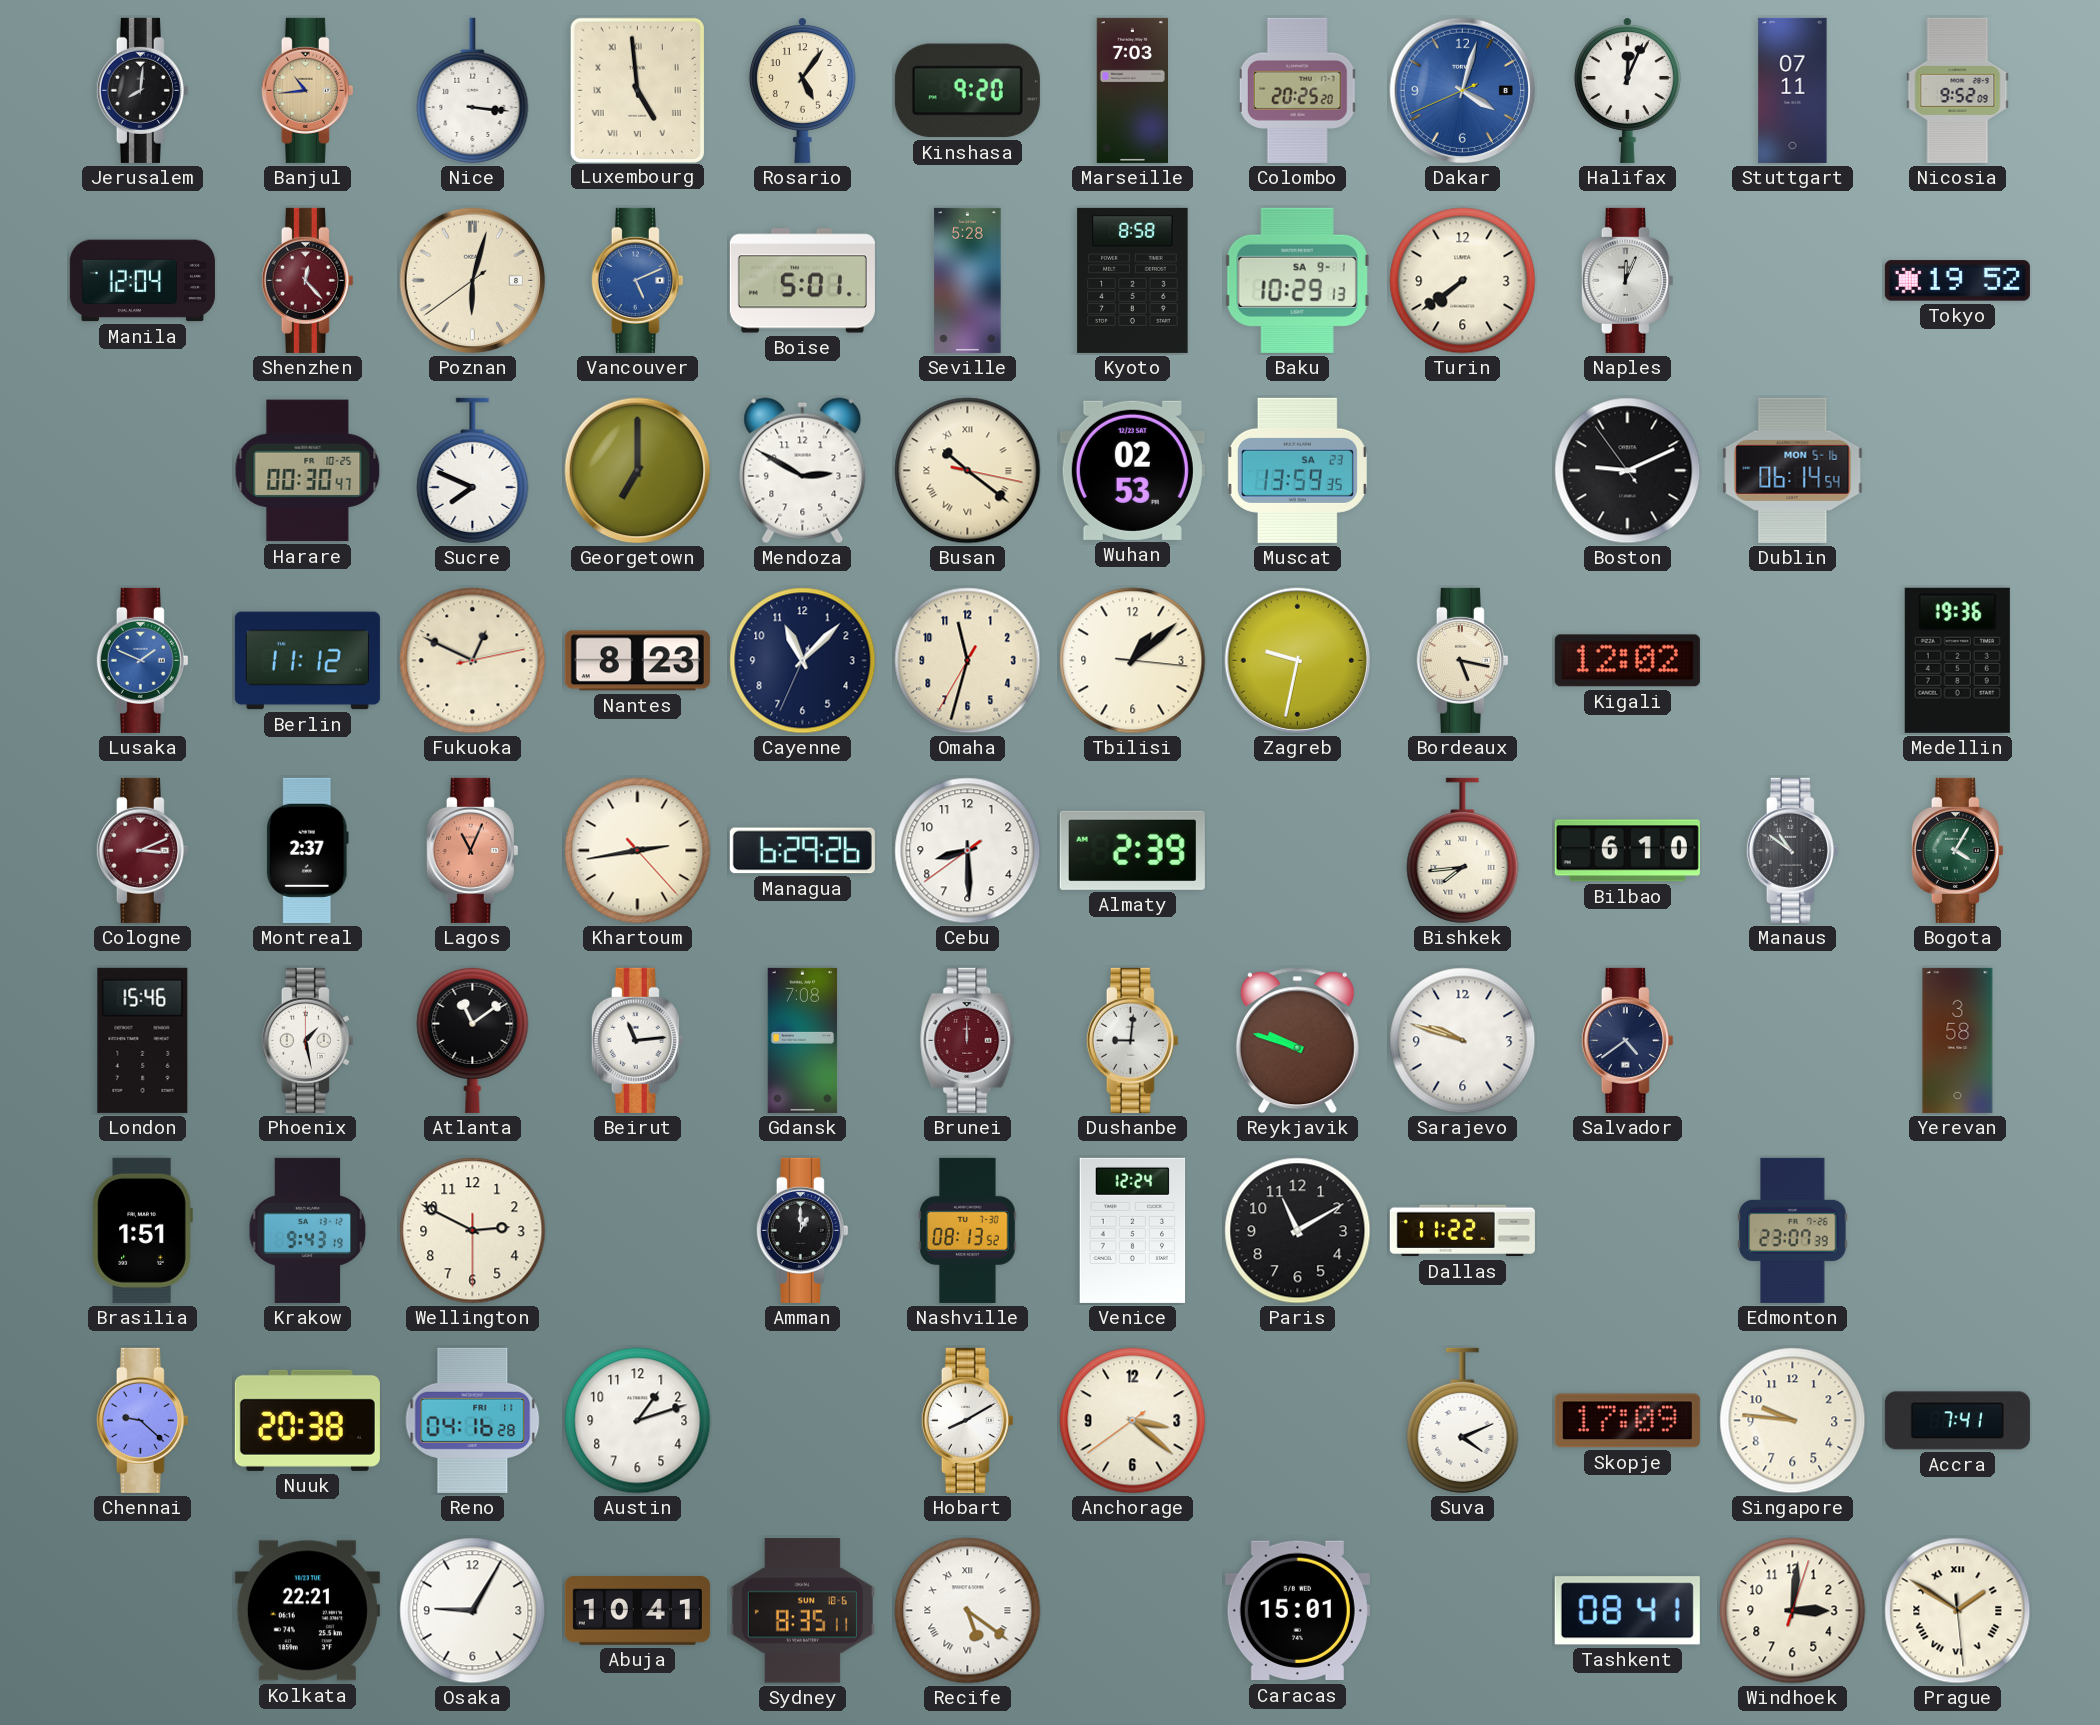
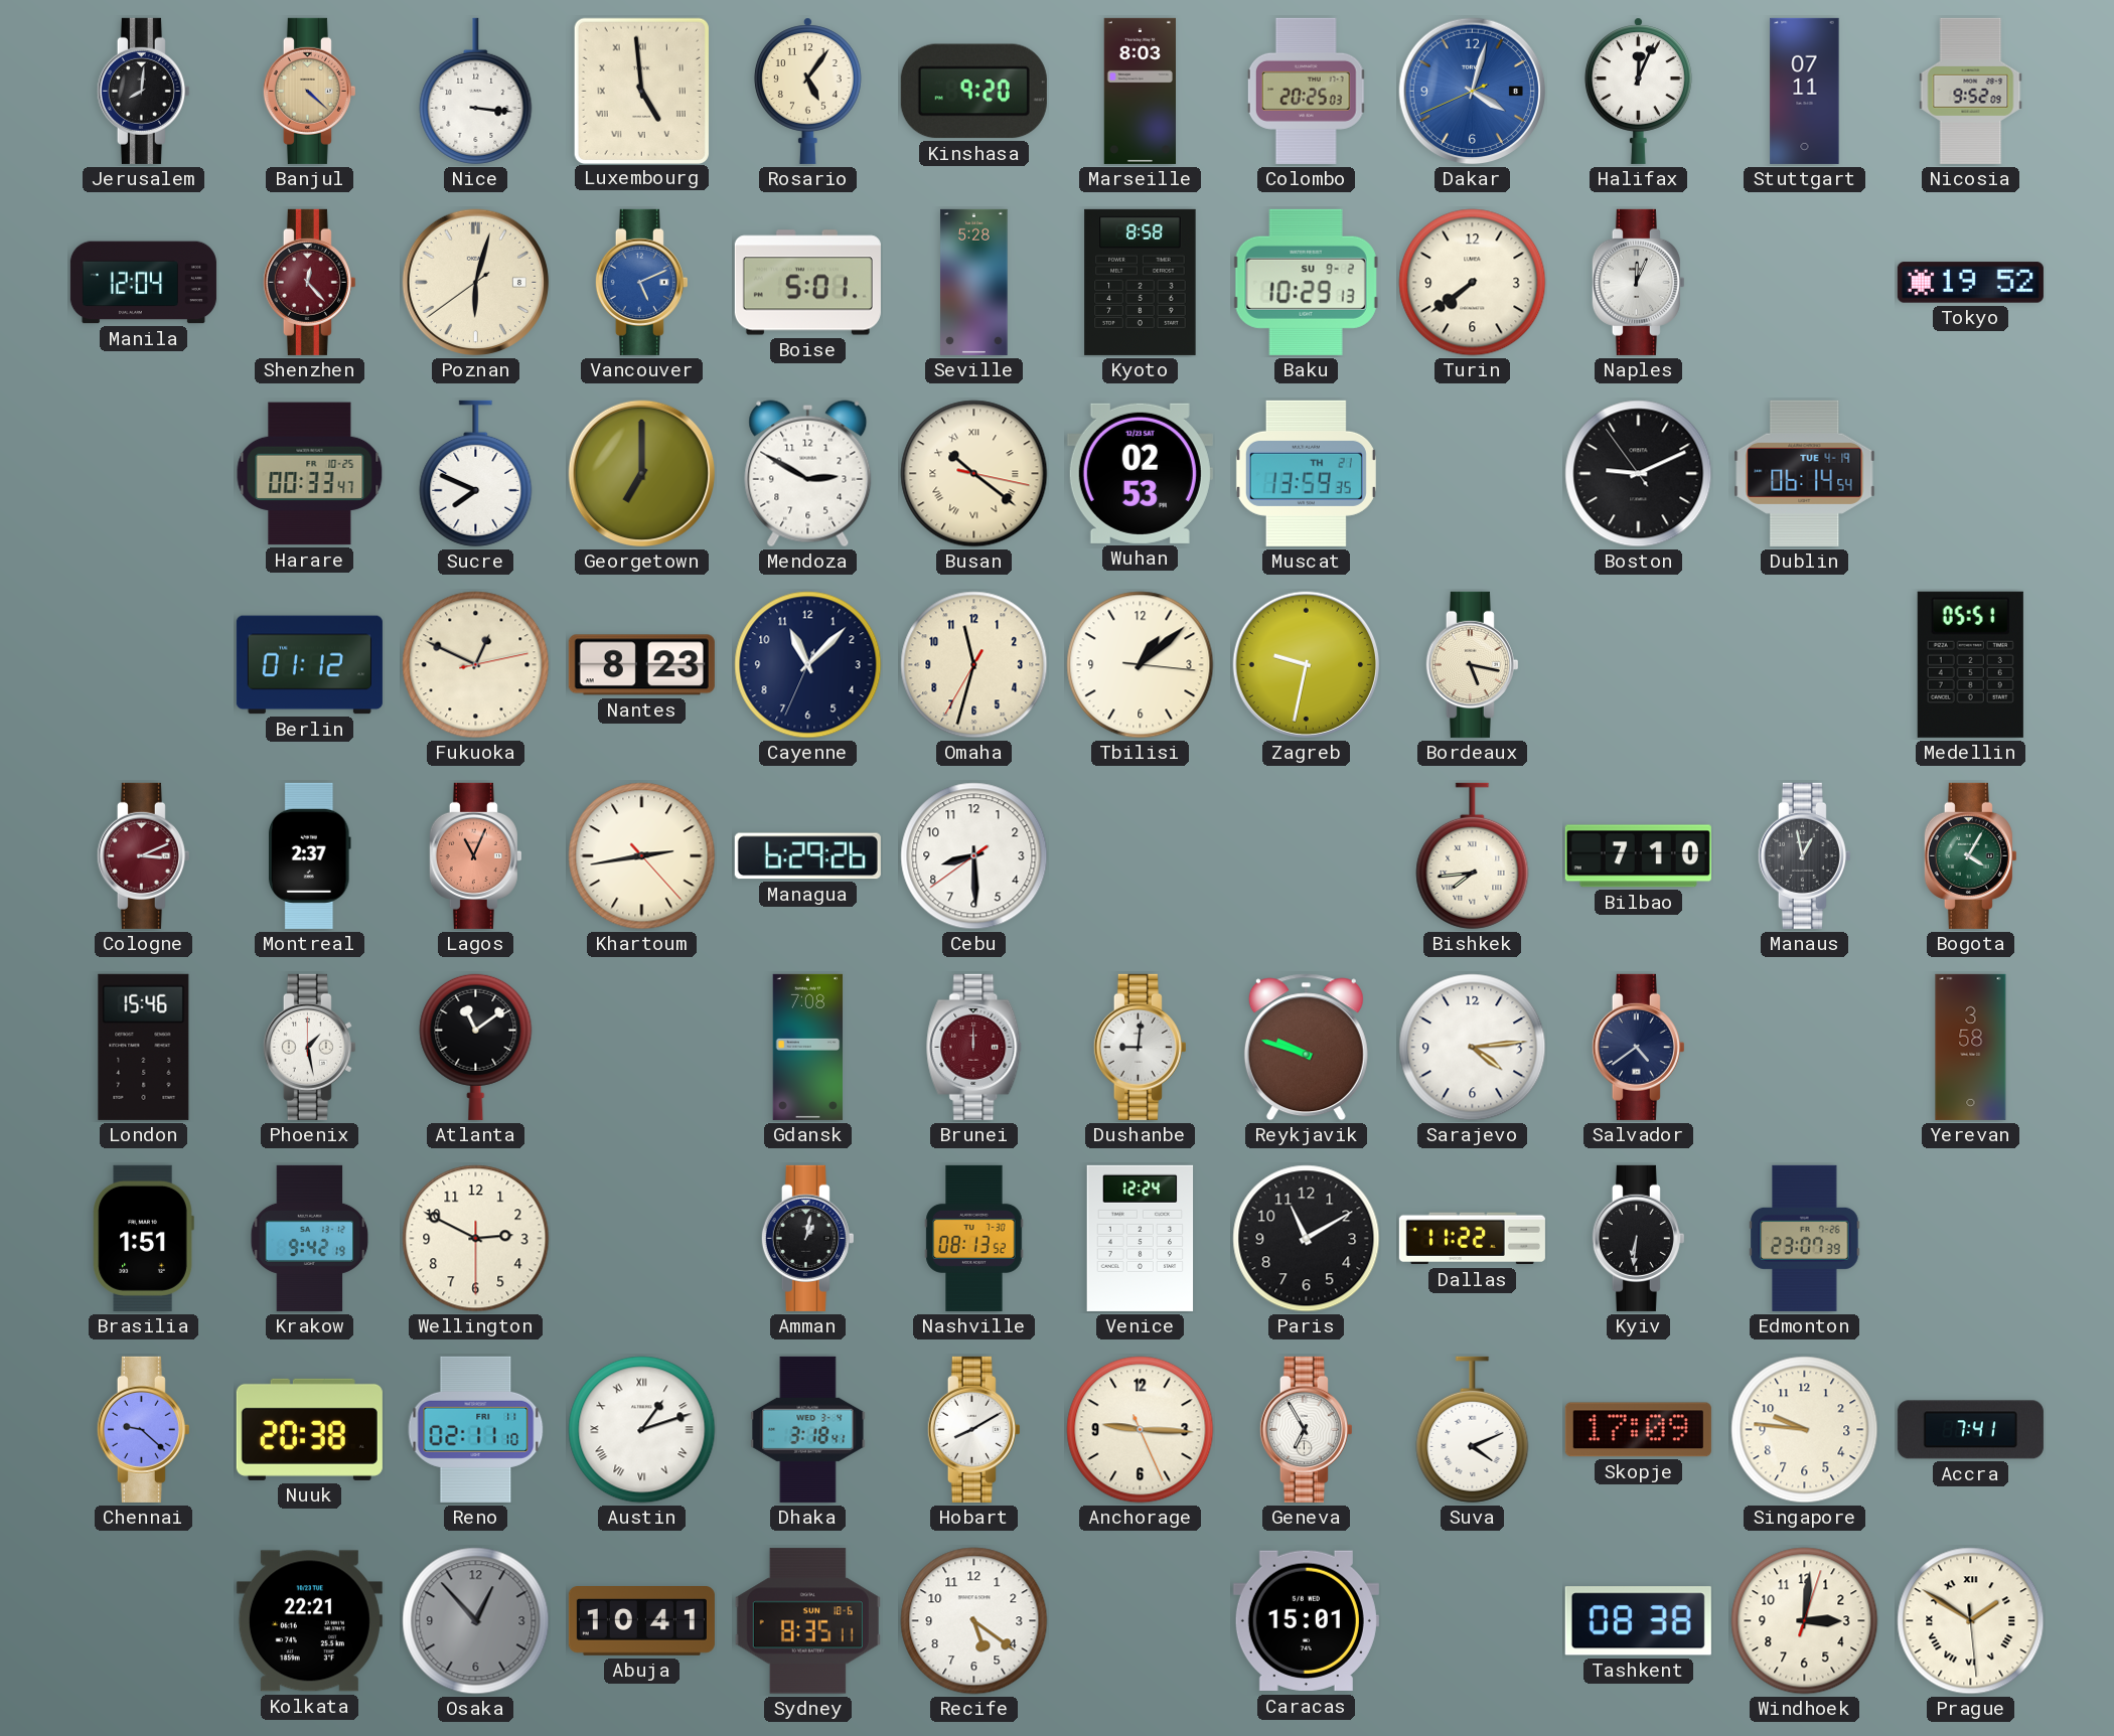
Banjul: 10:44 -> 4:22 (309, 91)
Marseille: 7:03 -> 8:03 (1140, 91)
Colombo: 20:25:20 -> 20:25:03 (1307, 91)
Baku date: SA 9-1 -> SU 9-2 (1306, 282)
Harare: 00:30 -> 00:33 (310, 474)
Muscat date: SA 23 -> TH 21 (1306, 473)
Dublin date: MON 5-16 -> TUE 4-19 (1805, 473)
Lusaka: 1:49 -> none (142, 660)
Berlin: 11:12 -> 01:12 (309, 665)
Kigali: 12:02 -> none (1627, 661)
Medellin: 19:36 -> 05:51 (1970, 664)
Almaty: 2:39 -> none (1132, 850)
Bilbao: 6:10 -> 7:10 (1638, 856)
Manaus: 10:51 -> 12:58 (1804, 855)
Beirut: 11:14 -> none (637, 1040)
Sarajevo: 9:48 -> 4:14 (1473, 1048)
Krakow: 9:43 -> 9:42 (310, 1238)
Amman: 1:00 -> 1:02 (807, 1238)
Kyiv: none -> 6:31 (1638, 1238)
Reno: 04:16 -> 02:11 (476, 1429)
Austin numerals: Arabic -> Roman (642, 1430)
Dhaka: none -> 3:18 (808, 1429)
Anchorage: 3:21 -> 9:15 (1141, 1430)
Geneva: none -> 6:55 (1306, 1429)
Osaka: 9:05 -> 12:53 (476, 1621)
Osaka dial: white -> grey (476, 1621)
Recife numerals: Roman -> Arabic (974, 1621)
Tashkent: 08:41 -> 08:38 (1638, 1621)
